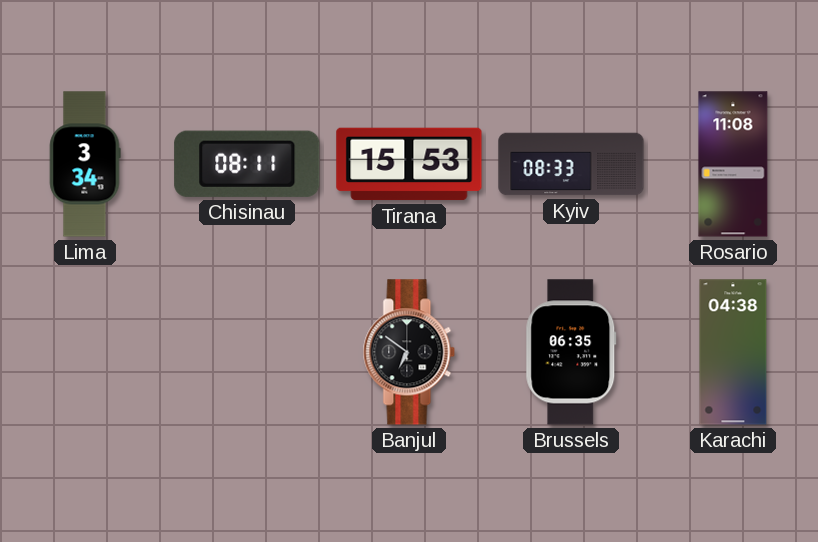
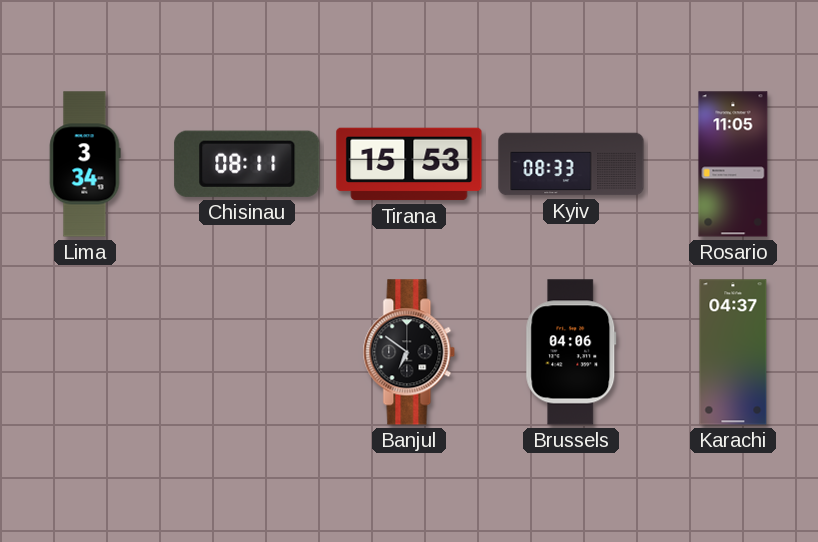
Rosario: 11:08 -> 11:05 (733, 164)
Brussels: 06:35 -> 04:06 (571, 352)
Karachi: 04:38 -> 04:37 (733, 352)
